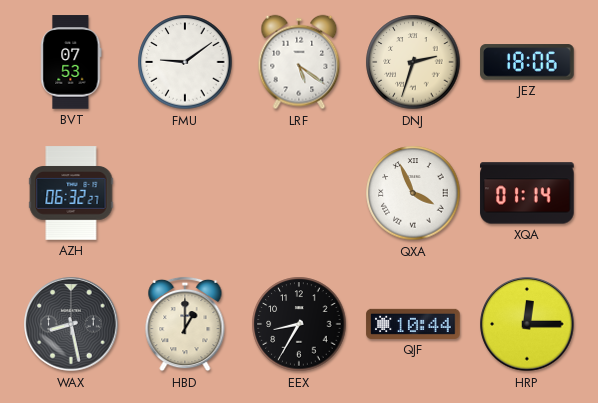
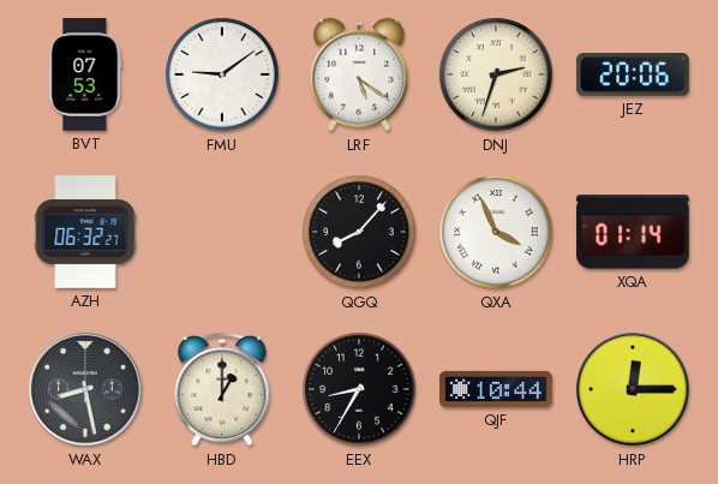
JEZ: 18:06 -> 20:06 (633, 74)
QGQ: none -> 8:07 (359, 232)
